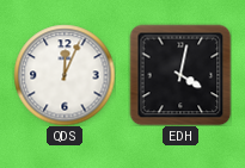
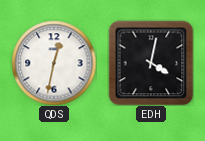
QDS: 12:04 -> 12:32 (54, 63)
